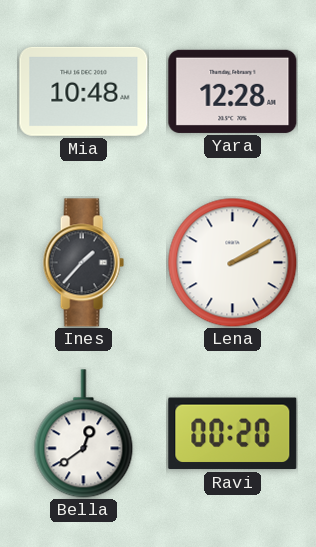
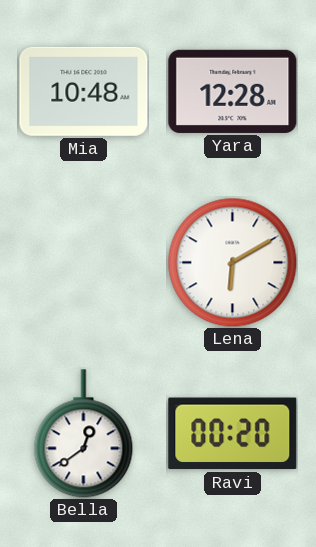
Ines: 1:37 -> none (83, 263)
Lena: 2:10 -> 6:10 (232, 262)
